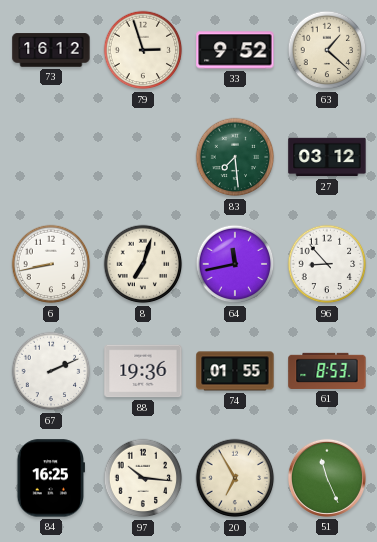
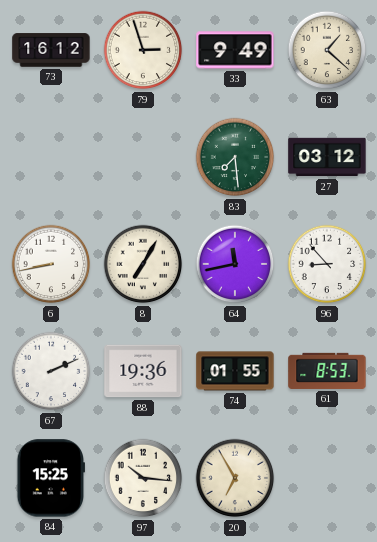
33: 9:52 -> 9:49 (235, 50)
8: 7:03 -> 7:05 (143, 264)
84: 16:25 -> 15:25 (50, 478)
51: 11:26 -> none (327, 478)
